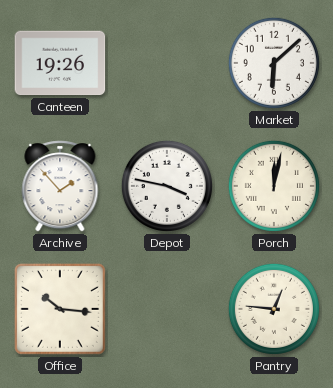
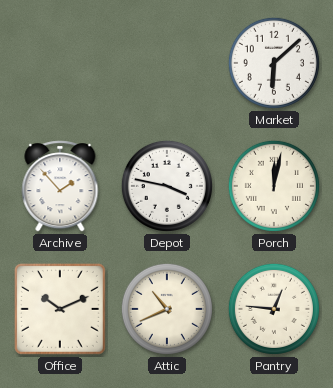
Canteen: 19:26 -> none (60, 63)
Office: 10:16 -> 10:11 (60, 309)
Attic: none -> 10:41 (167, 309)
